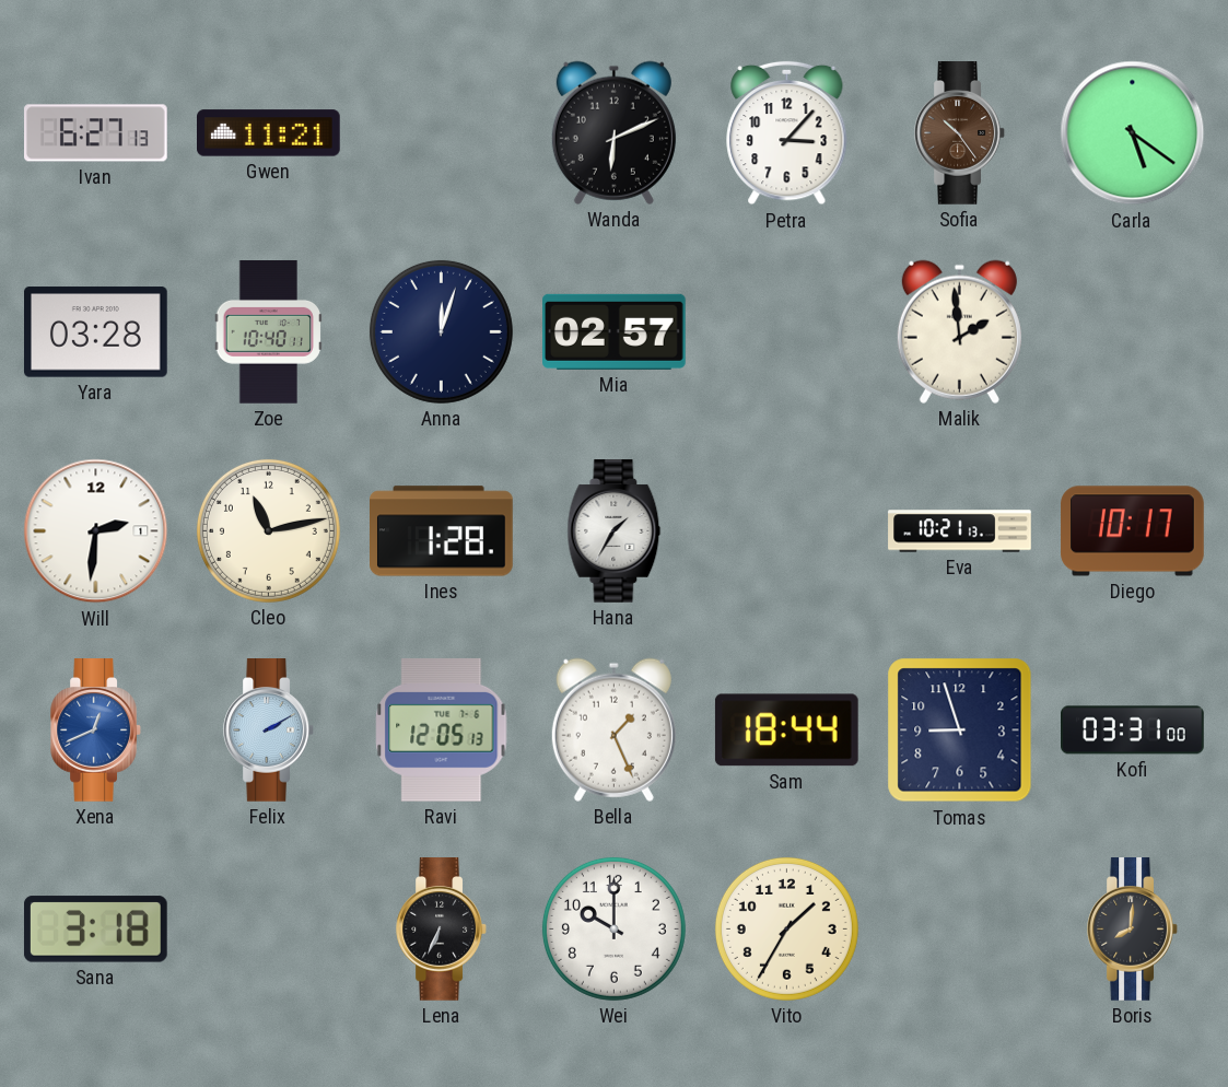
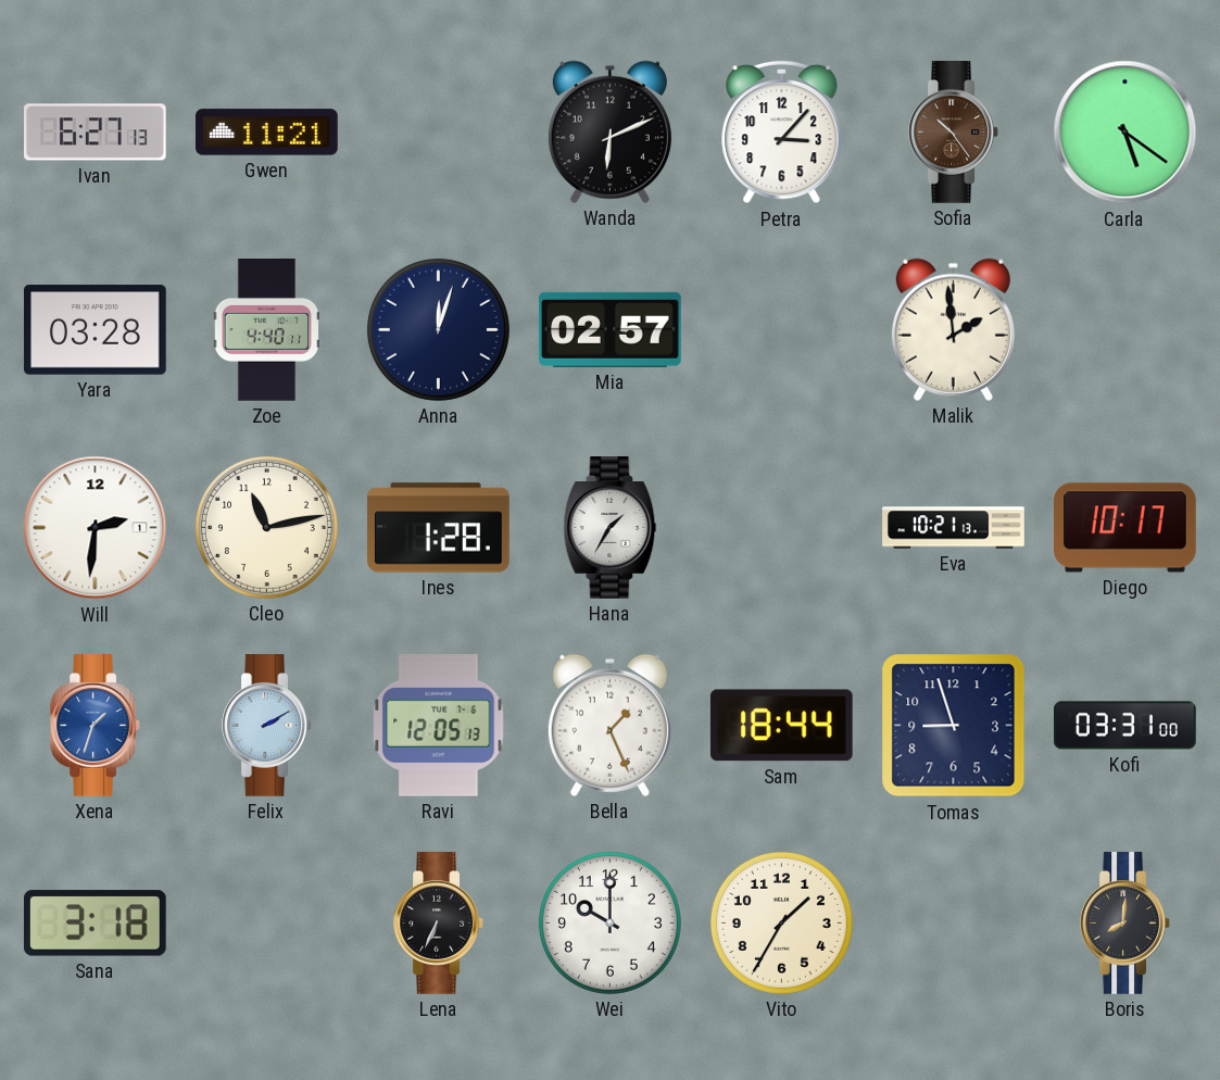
Zoe: 10:40 -> 4:40 (266, 330)
Xena: 12:41 -> 1:33 (95, 726)
